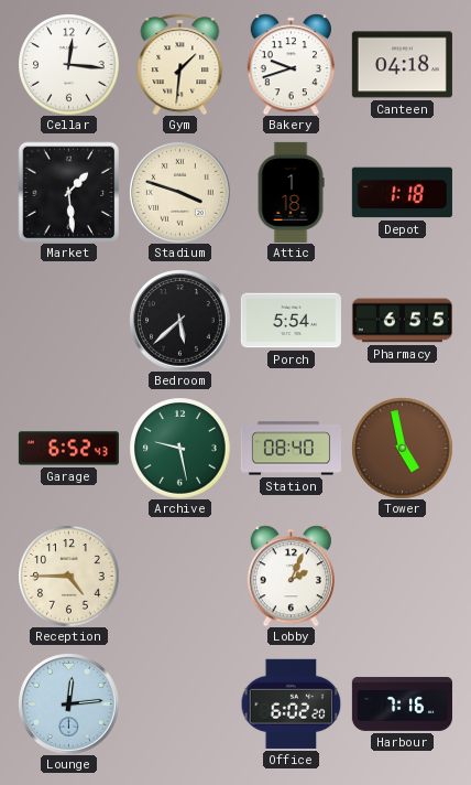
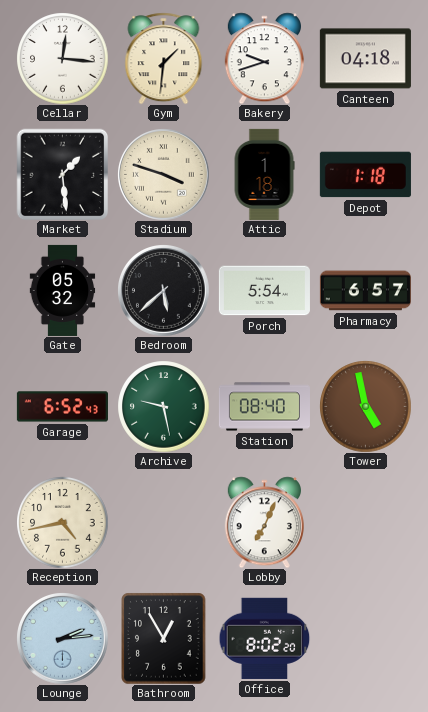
Gate: none -> 05:32 (63, 290)
Pharmacy: 6:55 -> 6:57 (365, 291)
Reception: 4:45 -> 4:43 (62, 522)
Lobby: 2:04 -> 7:04 (264, 522)
Lounge: 12:14 -> 2:14 (63, 639)
Bathroom: none -> 12:55 (164, 638)
Office: 6:02 -> 8:02 (264, 638)
Harbour: 7:16 -> none (402, 703)
